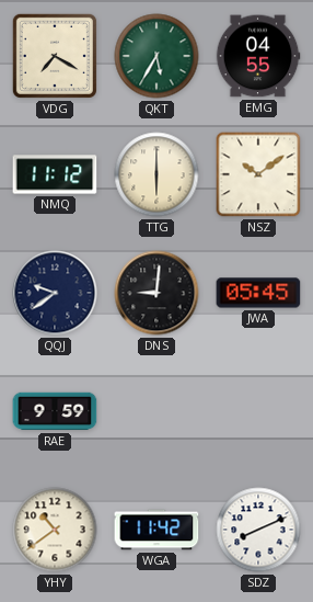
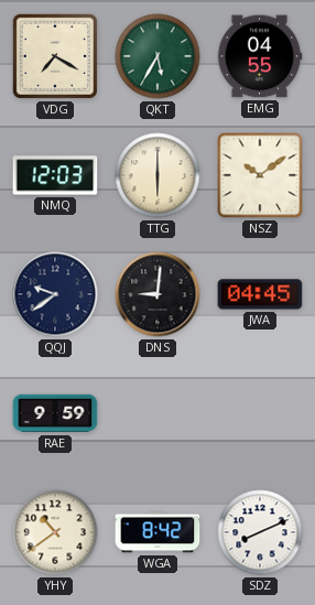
NMQ: 11:12 -> 12:03 (55, 175)
JWA: 05:45 -> 04:45 (260, 294)
WGA: 11:42 -> 8:42 (157, 532)
